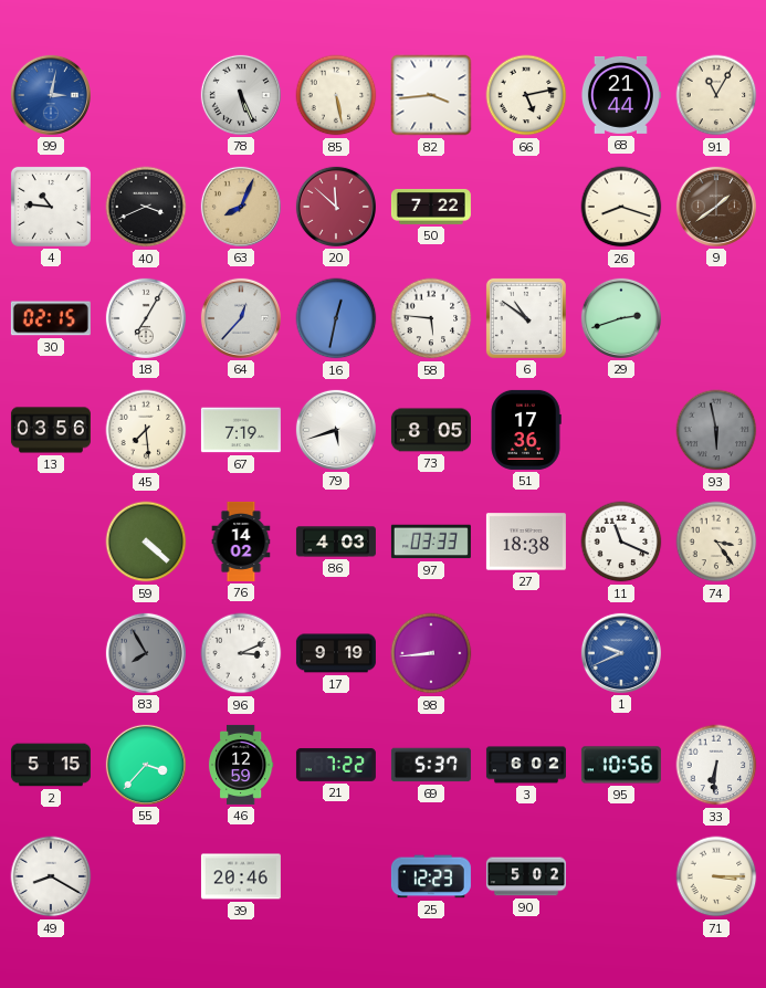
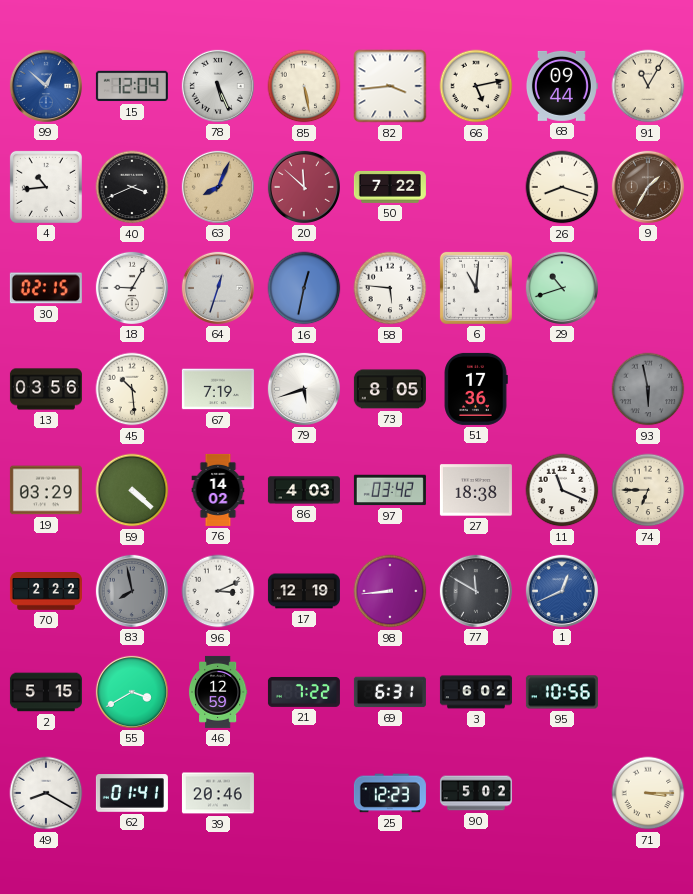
99: 3:02 -> 12:52 (46, 86)
15: none -> 12:04 (132, 86)
68: 21:44 -> 09:44 (561, 86)
4: 10:46 -> 10:44 (46, 187)
9: 1:39 -> 1:35 (648, 187)
18: 7:05 -> 9:05 (132, 288)
64: 12:37 -> 12:33 (218, 288)
6: 10:51 -> 11:01 (476, 288)
29: 2:42 -> 10:42 (562, 288)
45: 7:29 -> 10:29 (132, 389)
19: none -> 03:29 (46, 490)
97: 03:33 -> 03:42 (390, 490)
74: 3:24 -> 6:45 (648, 490)
70: none -> 2:22 (46, 591)
83: 7:55 -> 7:58 (132, 591)
17: 9:19 -> 12:19 (304, 591)
77: none -> 11:50 (476, 591)
1: 9:41 -> 12:41 (562, 591)
55: 3:37 -> 3:40 (132, 692)
69: 5:37 -> 6:31 (390, 692)
33: 6:31 -> none (716, 765)
62: none -> 01:41 (132, 793)
